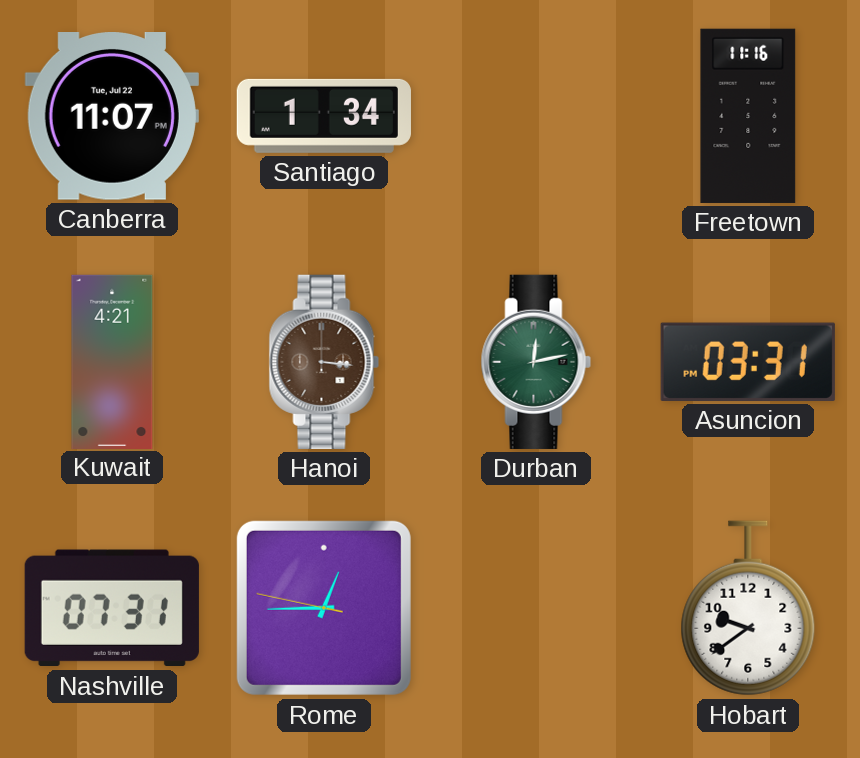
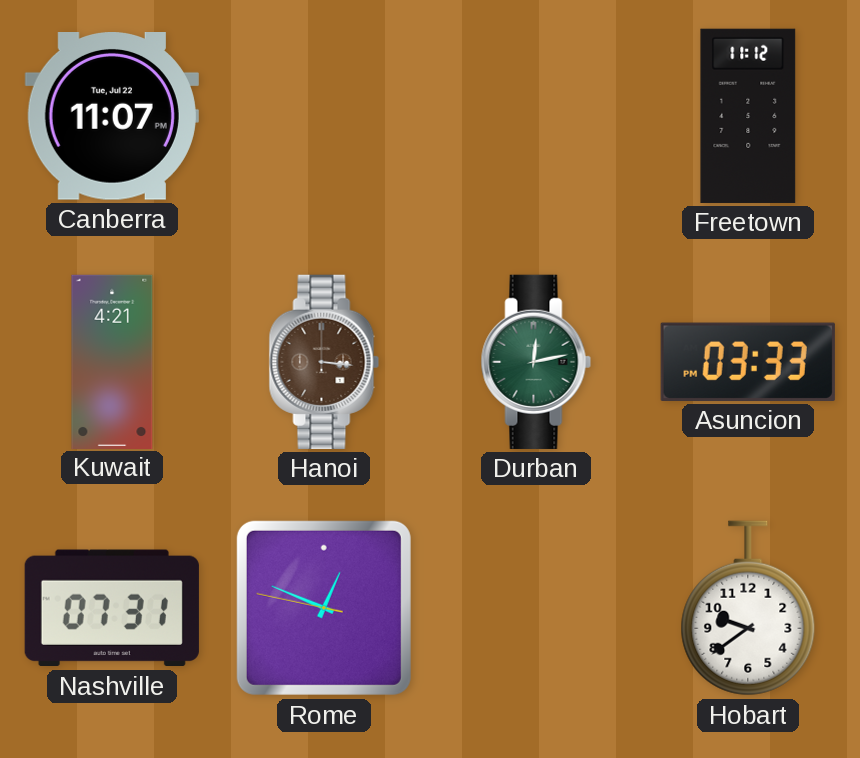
Santiago: 1:34 -> none (324, 116)
Freetown: 11:16 -> 11:12 (748, 116)
Asuncion: 03:31 -> 03:33 (748, 362)
Rome: 12:44 -> 12:48 (324, 608)
